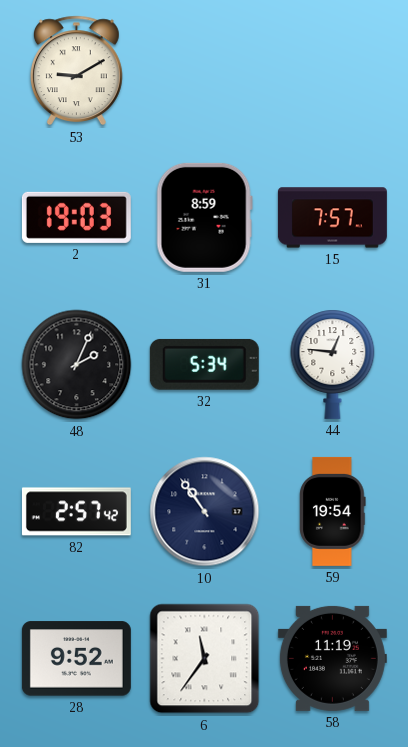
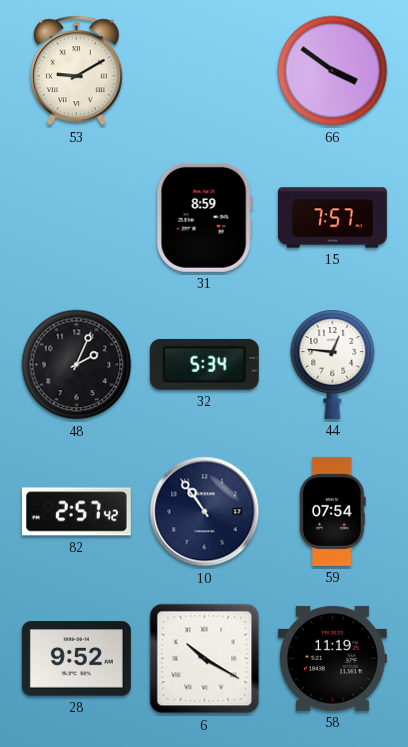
66: none -> 3:51 (333, 71)
2: 19:03 -> none (76, 217)
59: 19:54 -> 07:54 (333, 511)
6: 11:36 -> 10:20 (205, 659)
